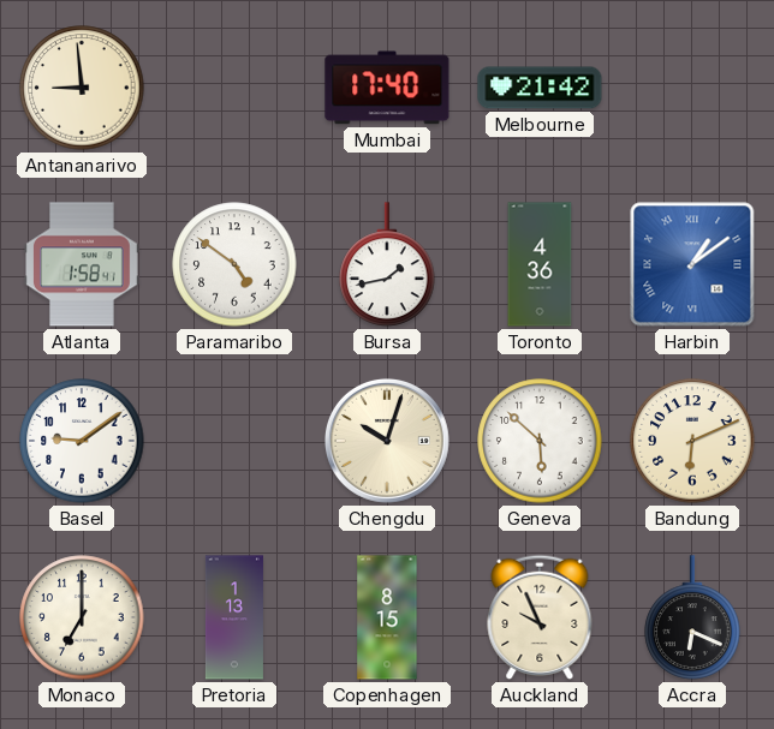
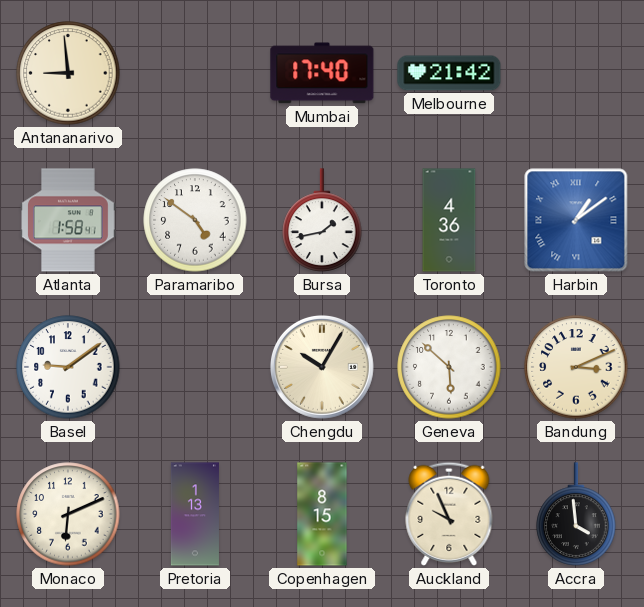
Chengdu: 10:03 -> 10:05 (322, 367)
Bandung: 6:11 -> 3:11 (576, 367)
Monaco: 7:00 -> 6:11 (68, 514)
Accra: 6:19 -> 3:59 (576, 514)
